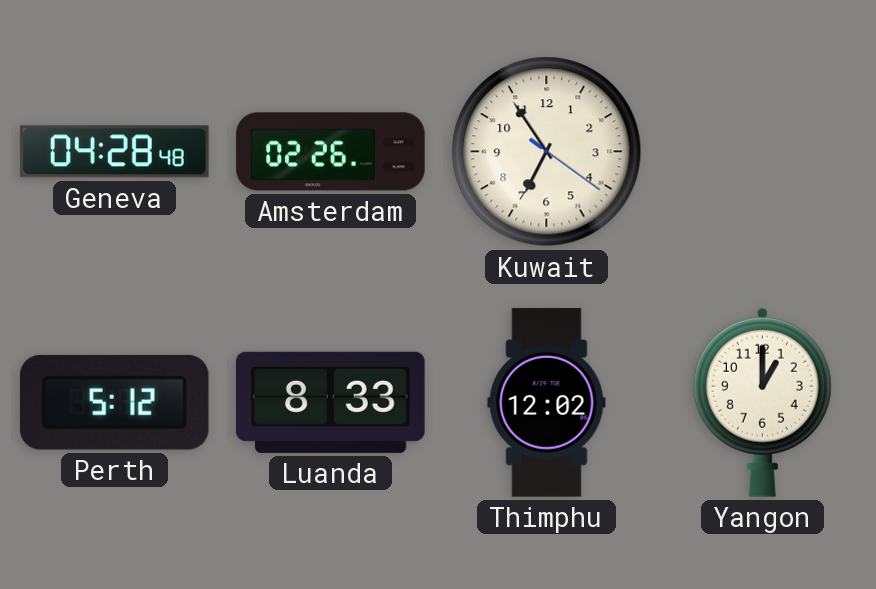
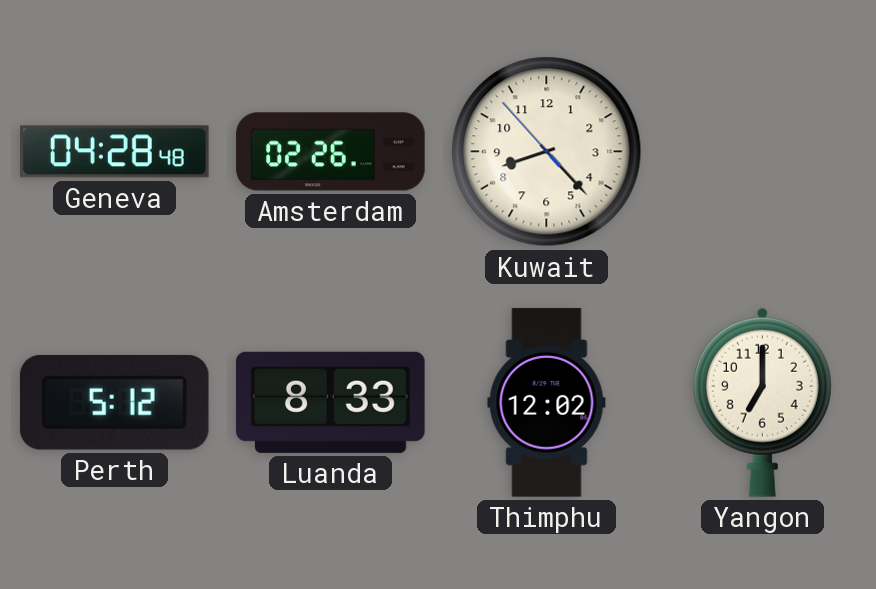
Kuwait: 6:54 -> 8:22 (547, 152)
Yangon: 1:00 -> 7:00 (762, 402)
